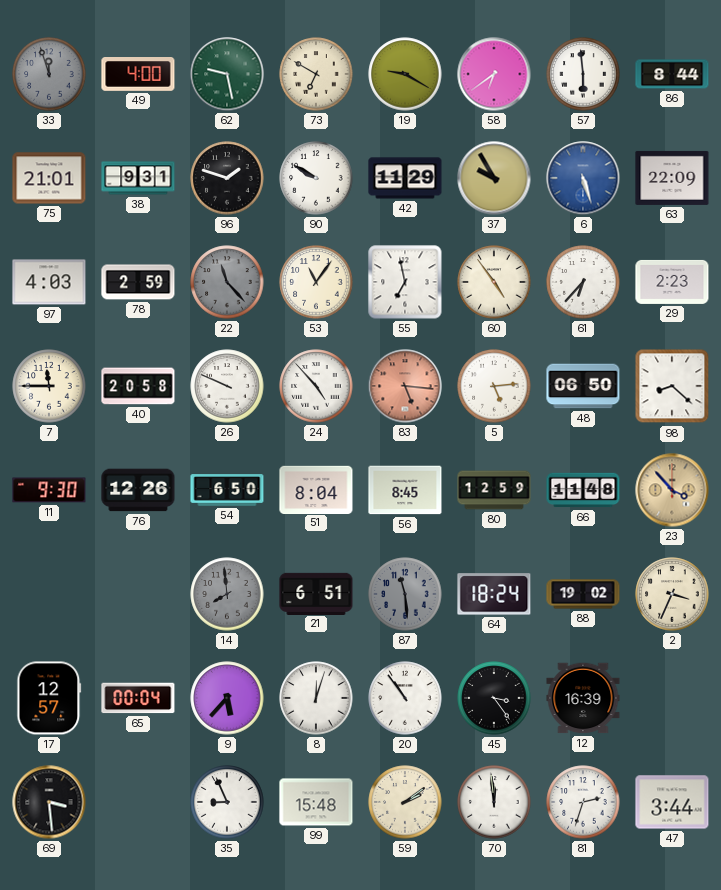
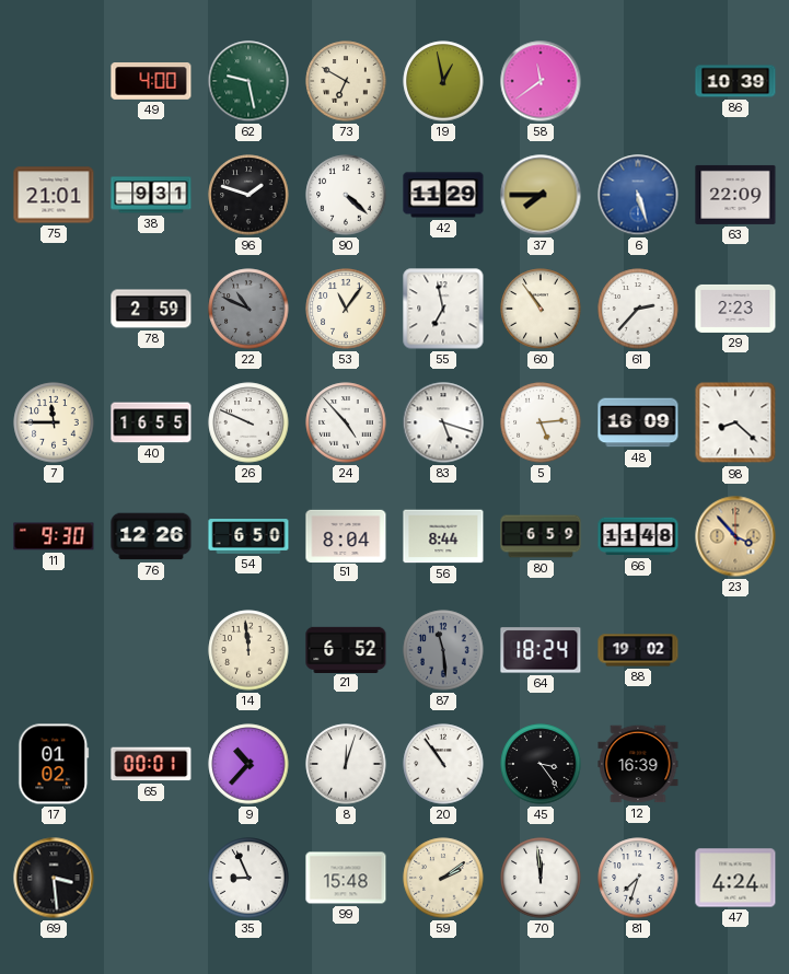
33: 11:57 -> none (49, 74)
19: 9:20 -> 12:58 (443, 81)
58: 6:39 -> 11:39 (541, 81)
57: 5:59 -> none (583, 74)
86: 8:44 -> 10:39 (735, 81)
90: 9:50 -> 4:22 (346, 195)
37: 9:55 -> 7:45 (541, 195)
97: 4:03 -> none (49, 282)
22: 11:23 -> 10:49 (248, 309)
60: 4:54 -> 10:54 (541, 309)
61: 6:37 -> 2:37 (638, 309)
40: 20:58 -> 16:55 (151, 422)
83: 5:16 -> 5:18 (443, 422)
83 dial: salmon -> white (443, 422)
48: 06:50 -> 16:09 (638, 422)
56: 8:45 -> 8:44 (443, 536)
80: 12:59 -> 6:59 (541, 536)
14: 7:59 -> 11:59 (248, 650)
14 dial: grey -> cream (248, 650)
21: 6:51 -> 6:52 (346, 649)
2: 3:34 -> none (672, 594)
17: 12:57 -> 01:02 (54, 764)
65: 00:04 -> 00:01 (151, 764)
9: 5:37 -> 10:37 (248, 764)
81: 2:33 -> 7:33 (638, 878)
47: 3:44 -> 4:24 (735, 878)
